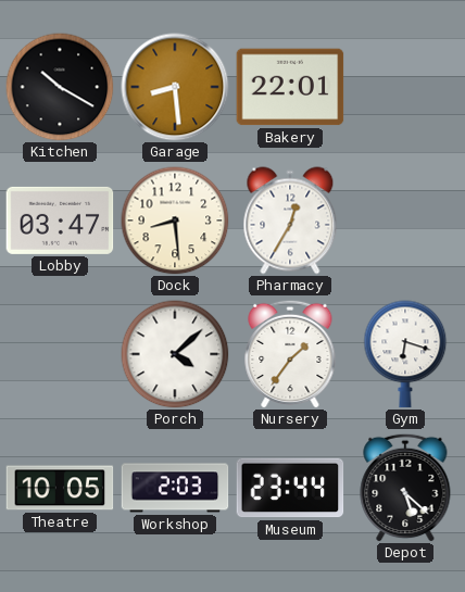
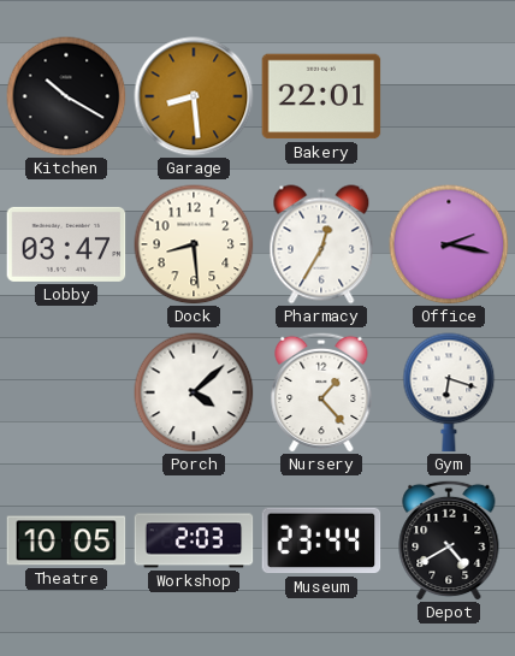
Office: none -> 2:17 (449, 244)
Nursery: 1:36 -> 1:23 (321, 392)
Depot: 5:22 -> 4:40 (449, 540)
